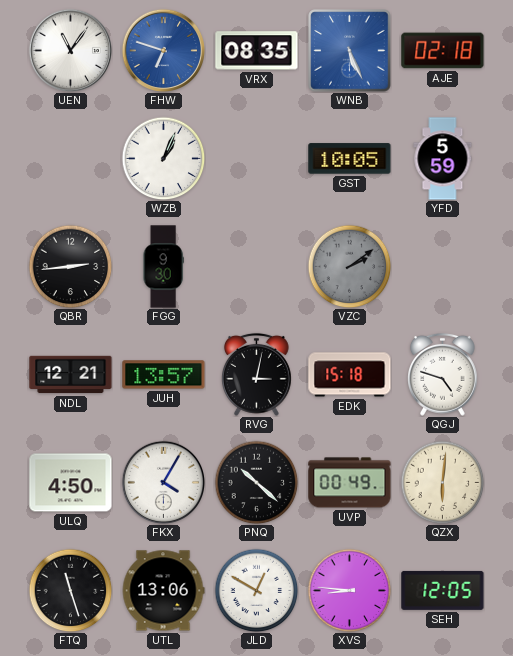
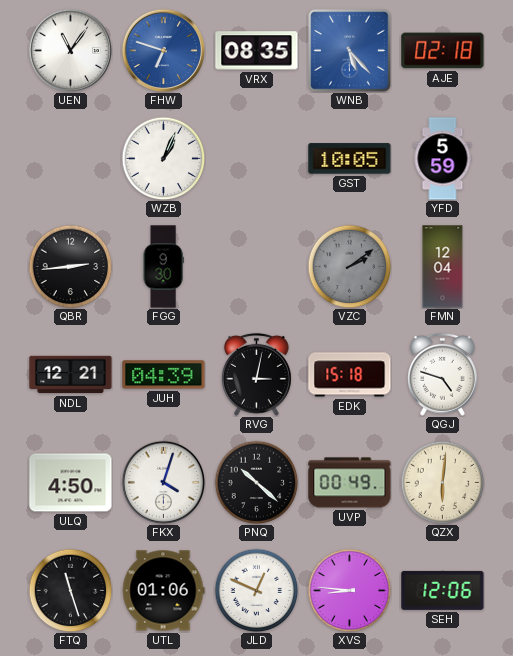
WNB: 5:26 -> 5:23 (350, 51)
FMN: none -> 12:04 (443, 267)
JUH: 13:57 -> 04:39 (164, 375)
FKX: 4:05 -> 4:03 (163, 482)
UTL: 13:06 -> 01:06 (163, 591)
JLD: 12:50 -> 12:49 (256, 590)
SEH: 12:05 -> 12:06 (443, 590)
